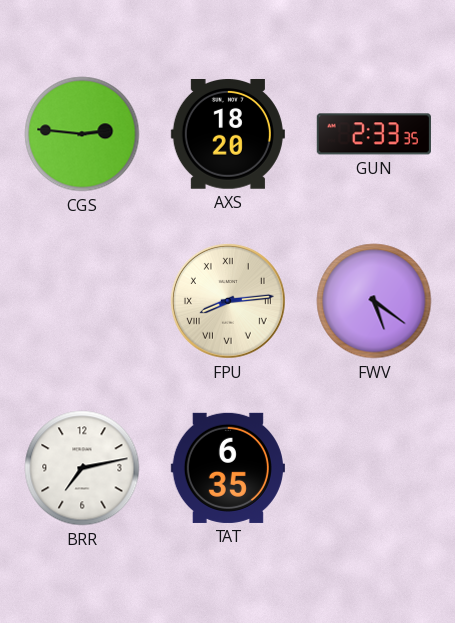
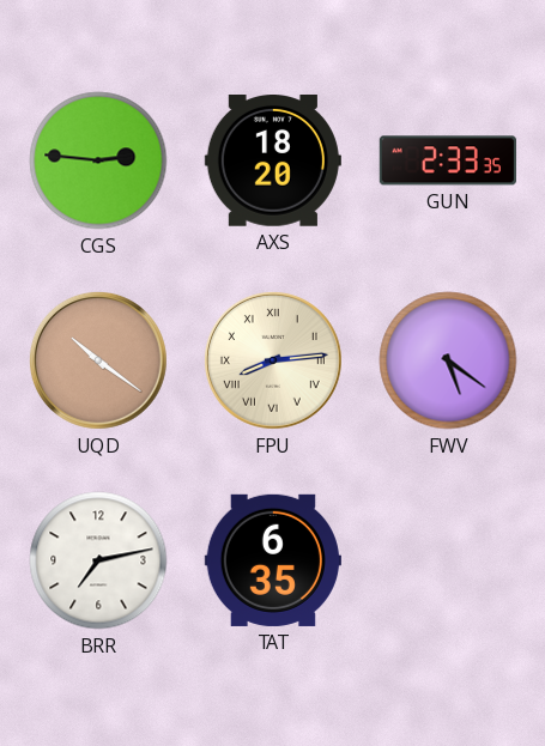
UQD: none -> 10:21 (98, 360)
